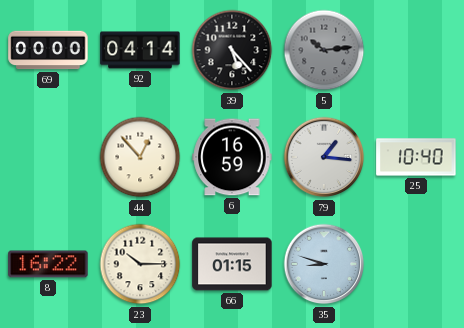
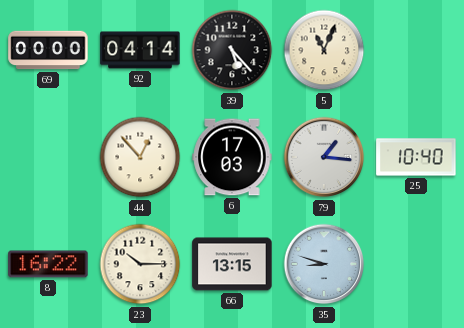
5: 10:14 -> 11:04 (324, 50)
5 dial: grey -> cream (324, 50)
6: 16:59 -> 17:03 (232, 157)
66: 01:15 -> 13:15 (232, 264)
